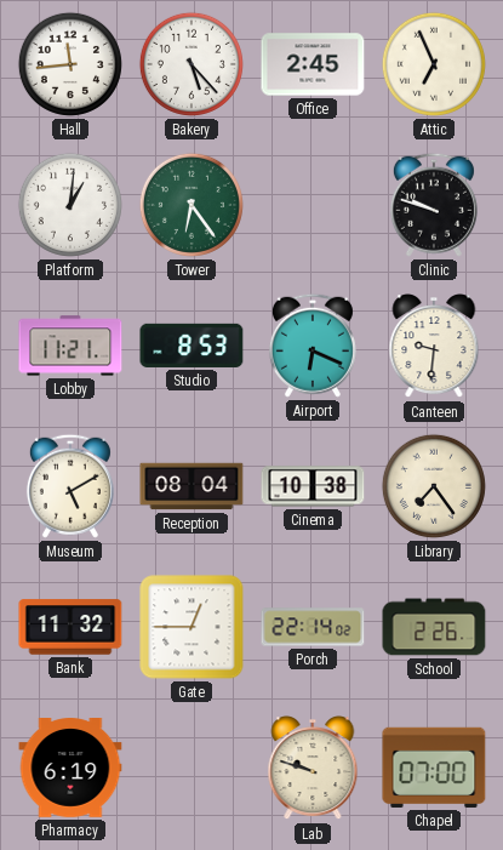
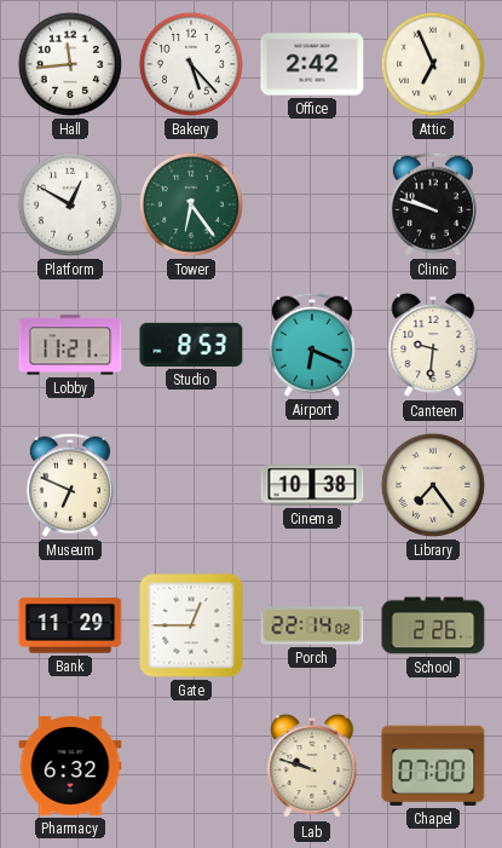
Office: 2:45 -> 2:42 (312, 64)
Platform: 1:01 -> 12:50 (70, 204)
Museum: 5:10 -> 6:49 (70, 485)
Reception: 08:04 -> none (192, 486)
Bank: 11:32 -> 11:29 (70, 625)
Pharmacy: 6:19 -> 6:32 (70, 767)
